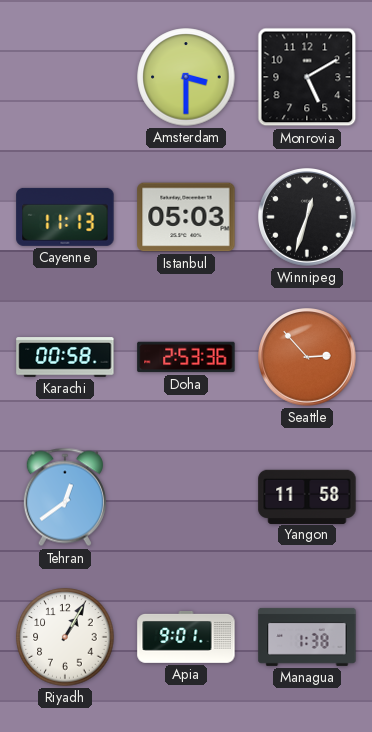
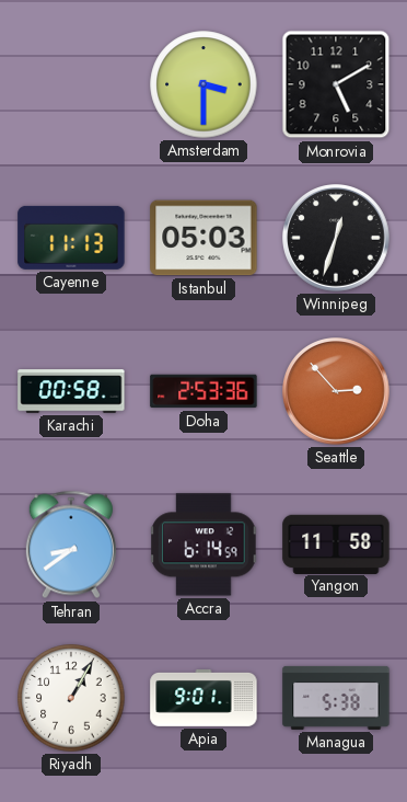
Tehran: 12:39 -> 8:39 (71, 545)
Accra: none -> 6:14 (203, 545)
Managua: 1:38 -> 5:38 (336, 698)
